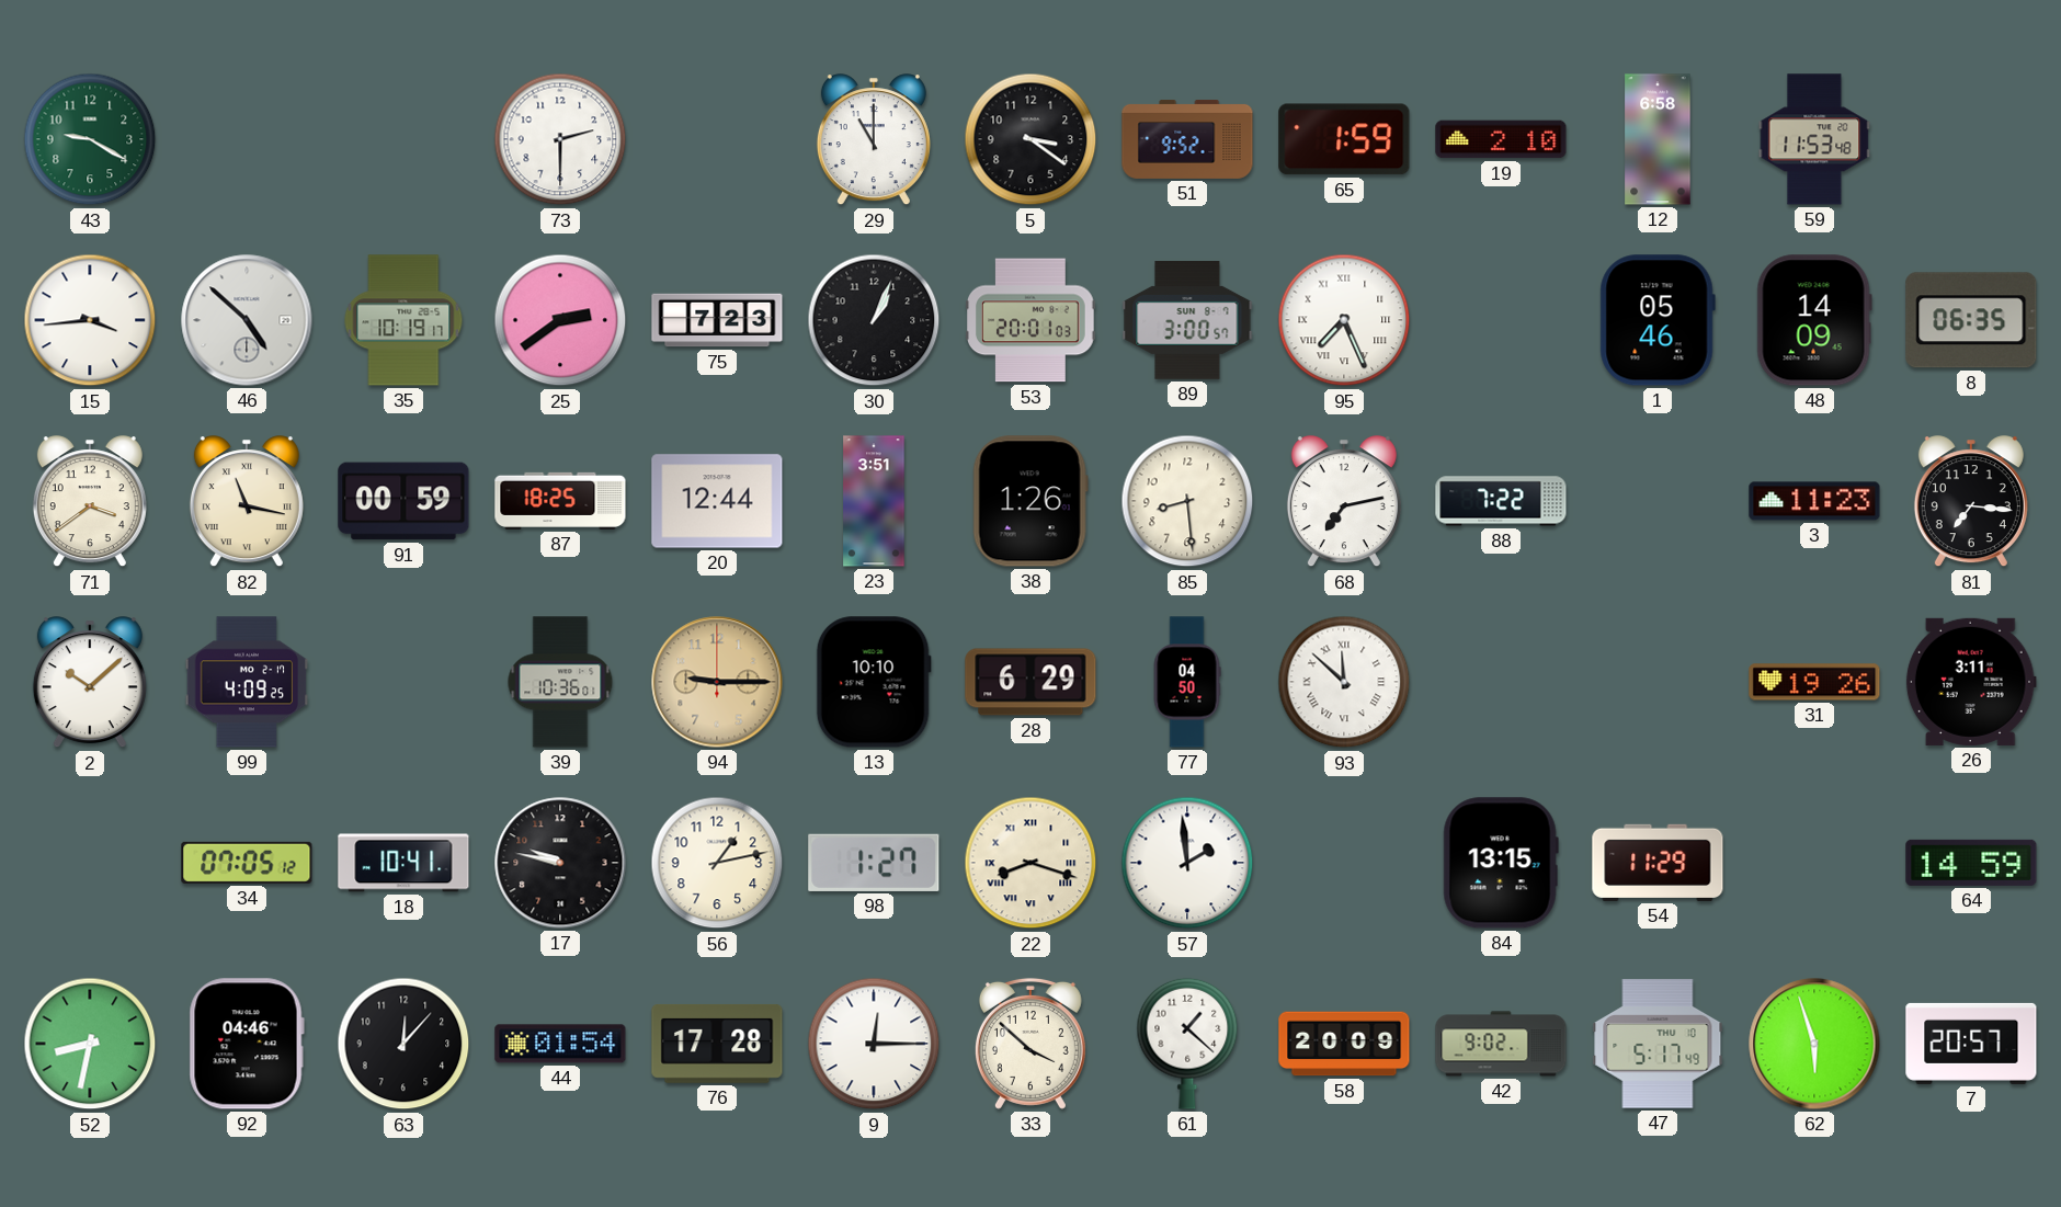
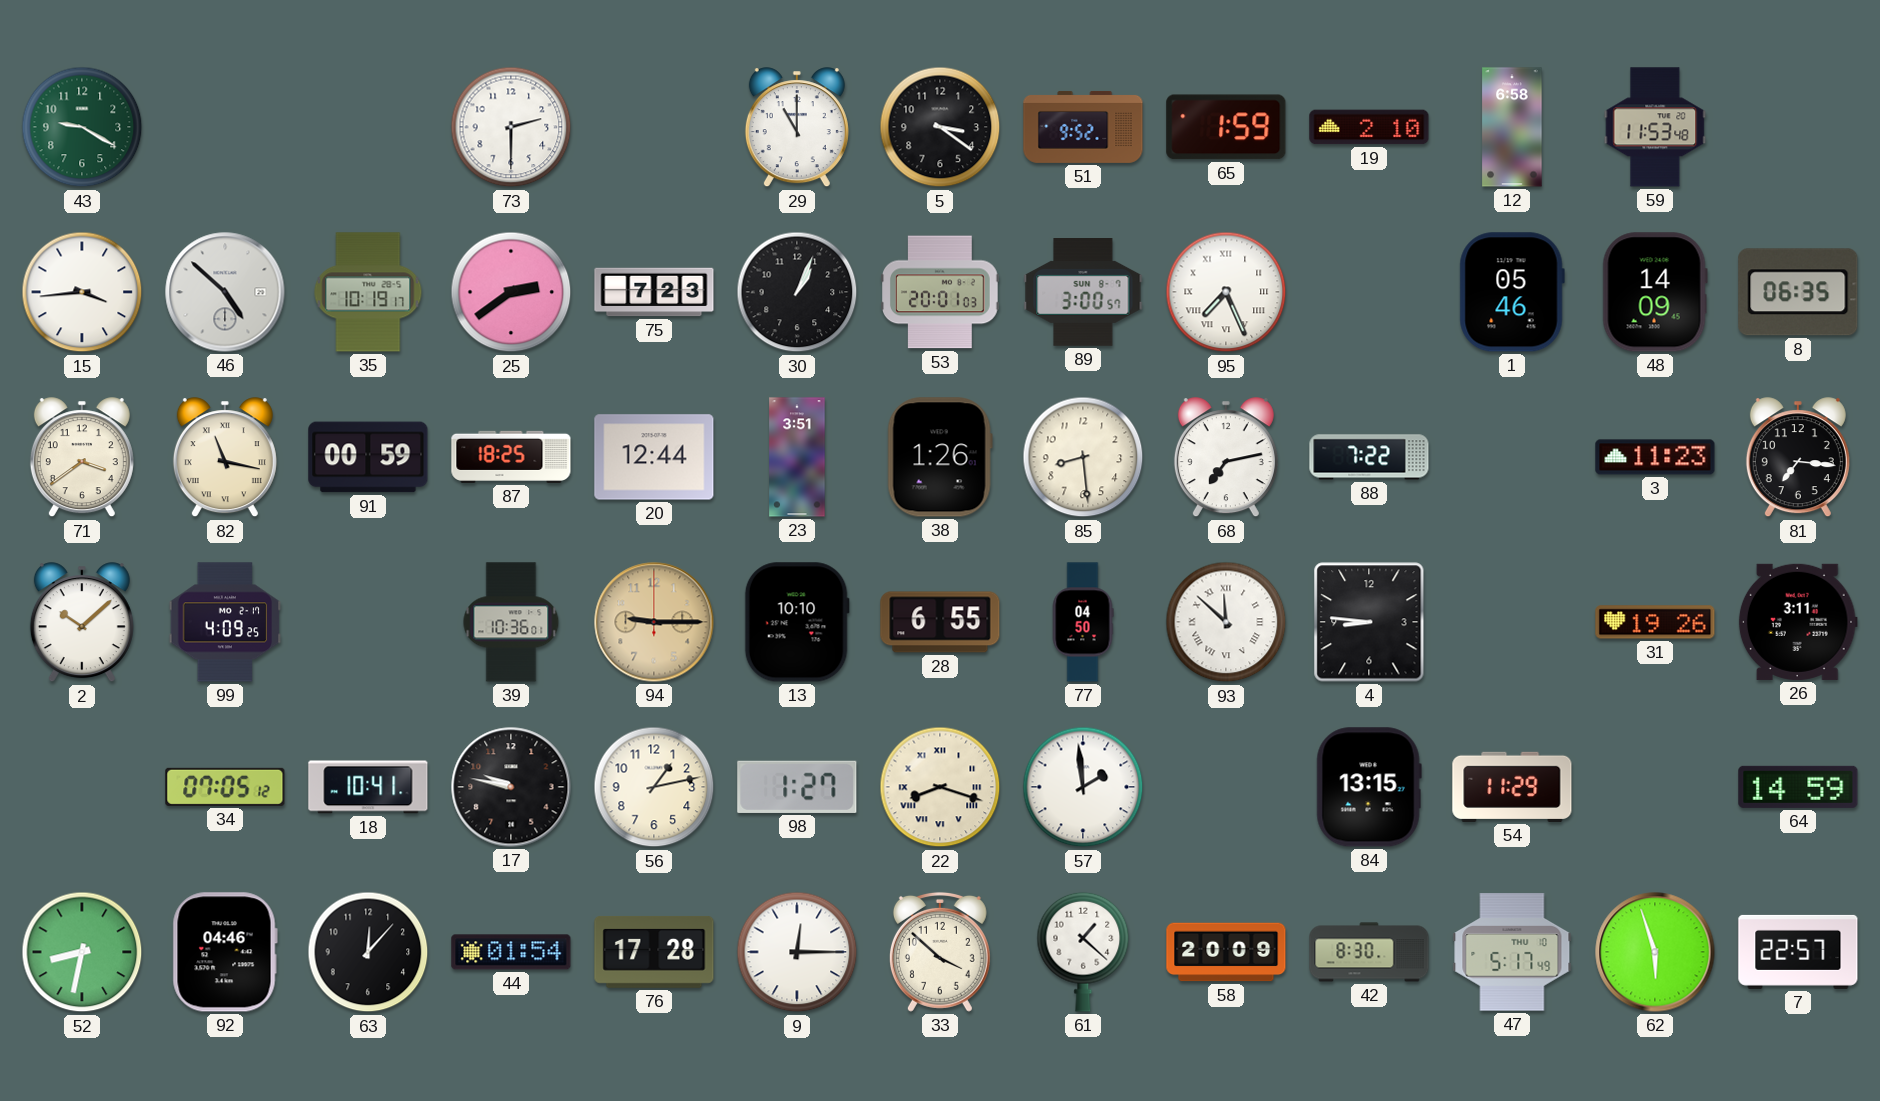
28: 6:29 -> 6:55 (940, 622)
4: none -> 8:46 (1369, 622)
42: 9:02 -> 8:30 (1369, 952)
7: 20:57 -> 22:57 (1798, 952)
